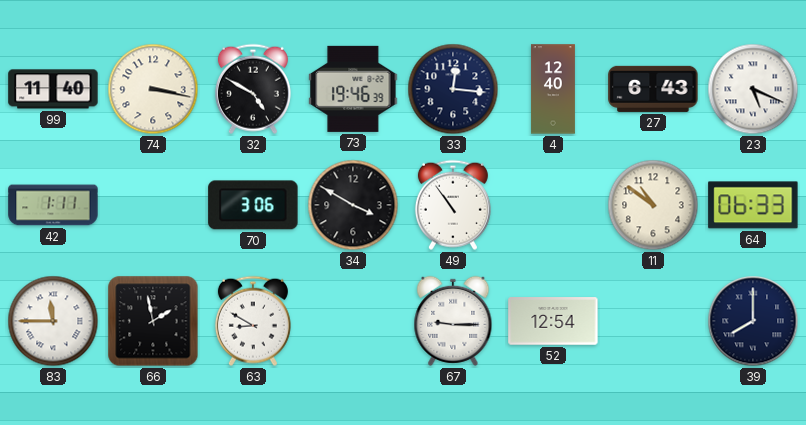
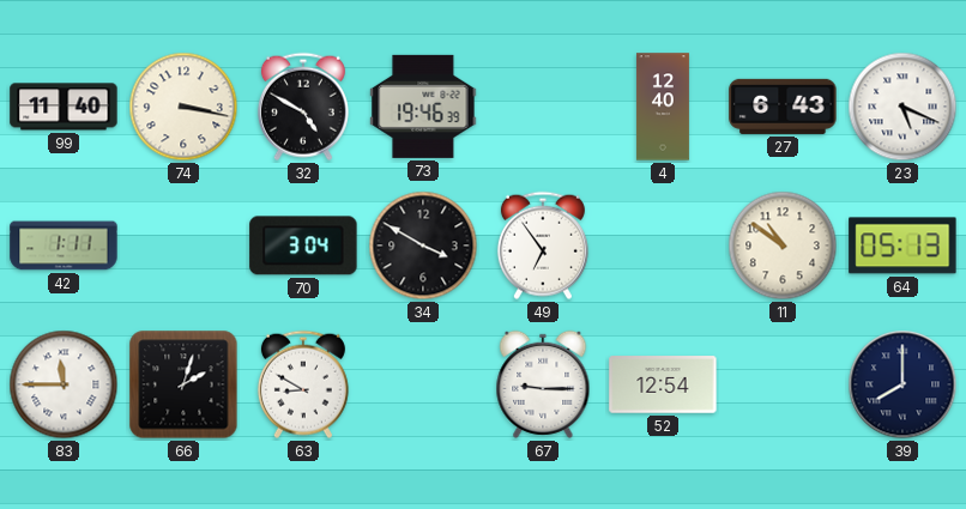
33: 12:16 -> none (453, 89)
70: 3:06 -> 3:04 (303, 246)
49: 10:54 -> 6:54 (543, 246)
64: 06:33 -> 05:13 (902, 246)
66: 1:58 -> 2:03 (183, 384)
